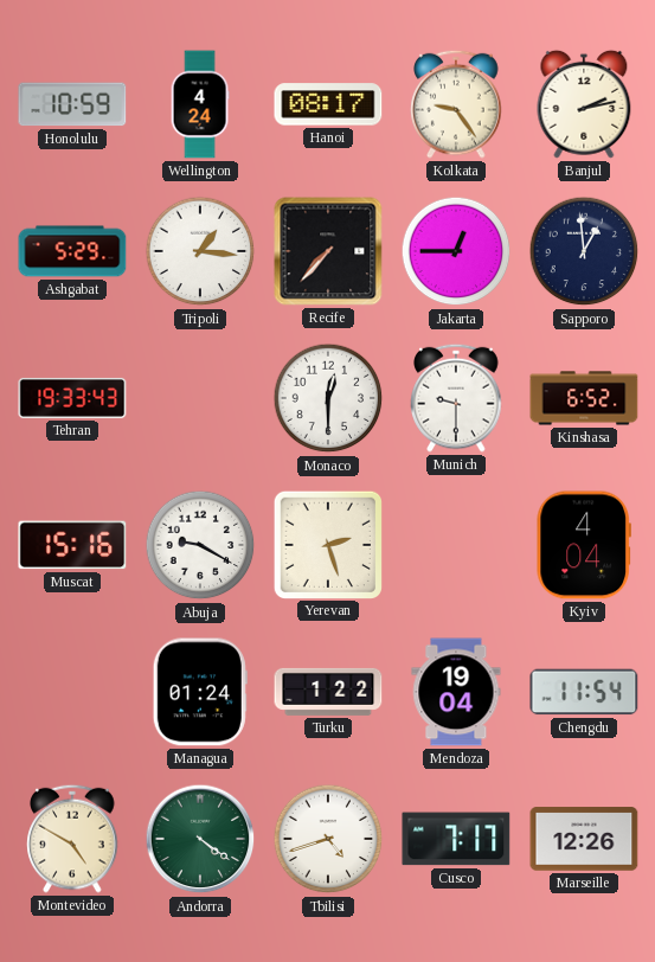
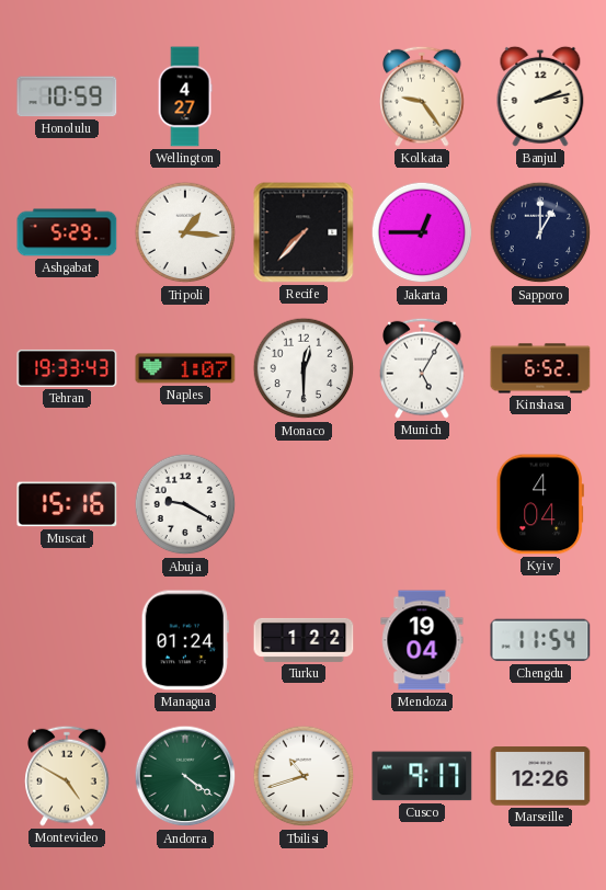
Wellington: 4:24 -> 4:27 (185, 96)
Hanoi: 08:17 -> none (328, 104)
Sapporo: 12:59 -> 1:00 (540, 232)
Naples: none -> 1:07 (185, 368)
Munich: 9:30 -> 5:05 (422, 368)
Yerevan: 2:27 -> none (327, 544)
Tbilisi: 4:42 -> 10:42 (304, 776)
Cusco: 7:17 -> 9:17 (422, 776)
